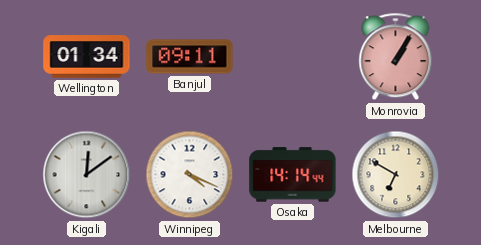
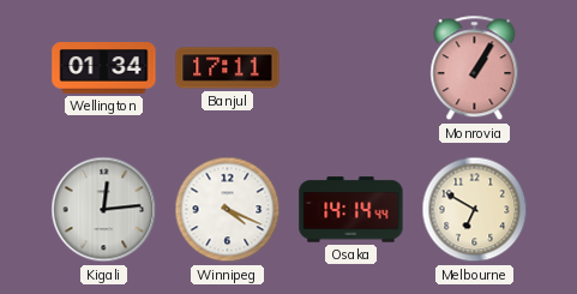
Banjul: 09:11 -> 17:11 (228, 68)
Kigali: 12:09 -> 12:14 (104, 210)
